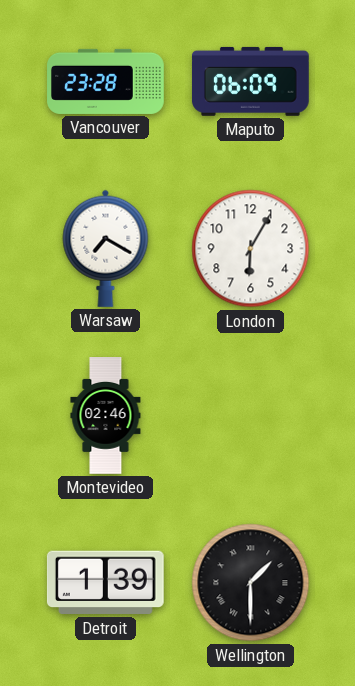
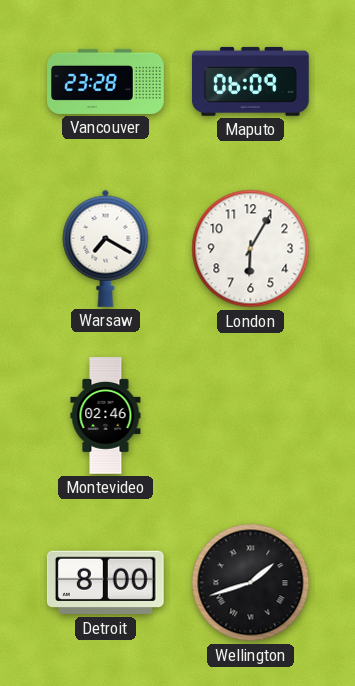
Detroit: 1:39 -> 8:00 (105, 583)
Wellington: 1:30 -> 1:42 (251, 583)
